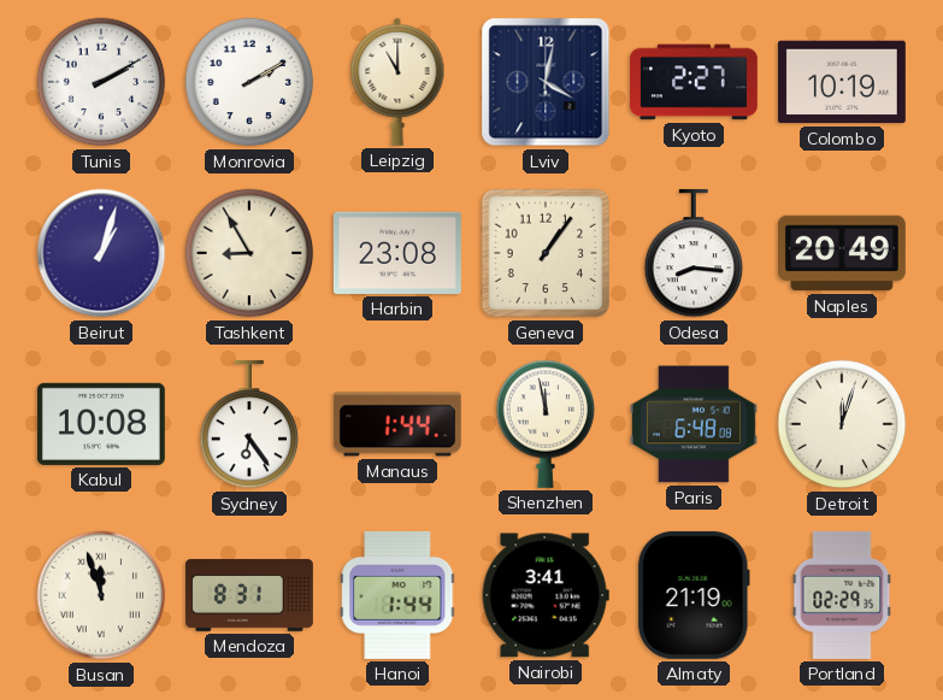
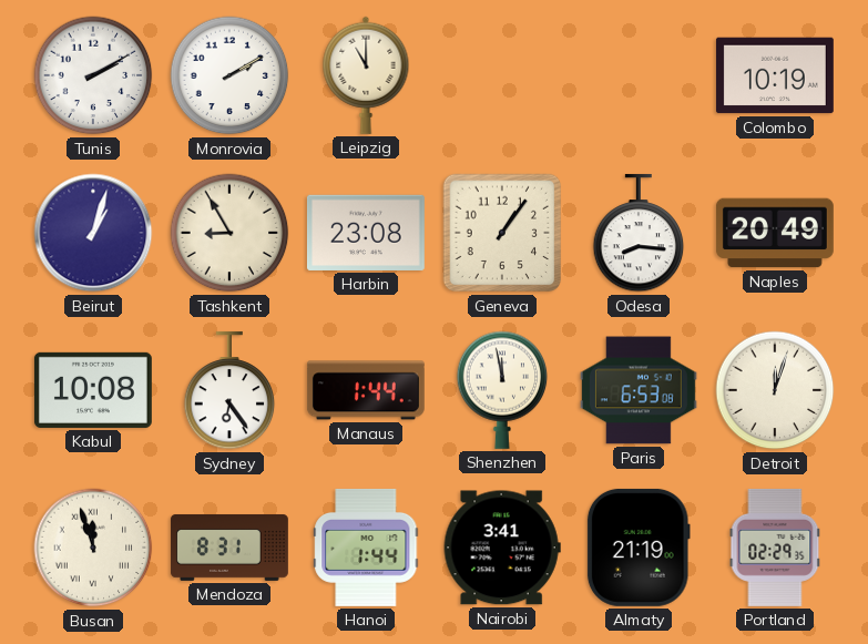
Lviv: 4:02 -> none (546, 82)
Kyoto: 2:27 -> none (694, 82)
Paris: 6:48 -> 6:53 (639, 390)
